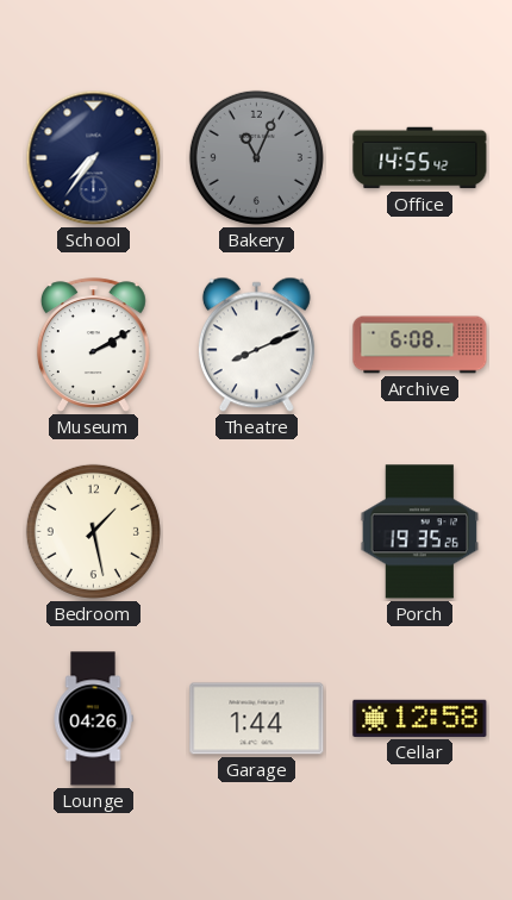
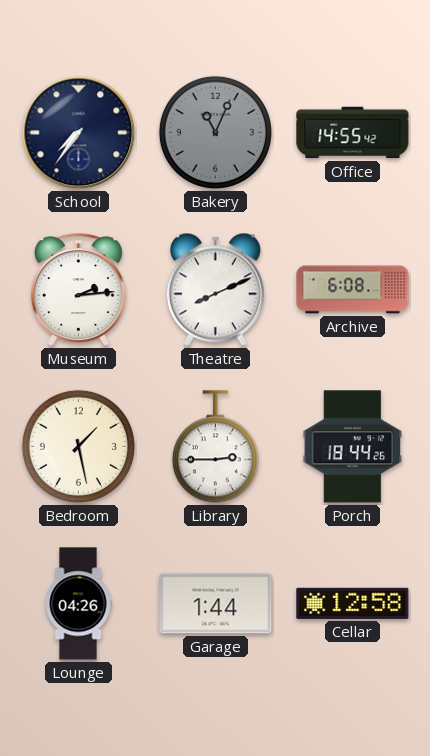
Museum: 2:10 -> 2:14 (78, 290)
Library: none -> 2:45 (215, 447)
Porch: 19:35 -> 18:44 (353, 447)
